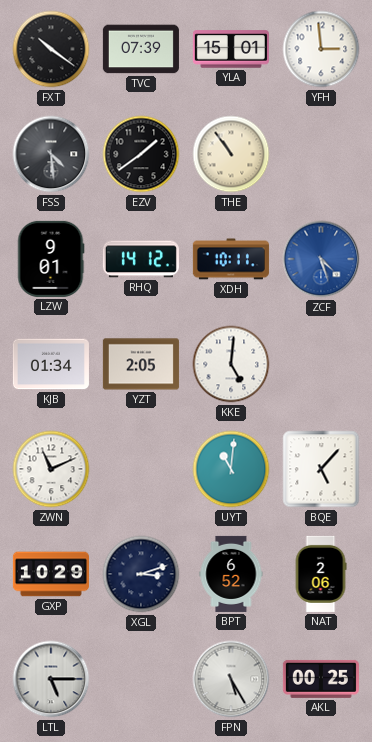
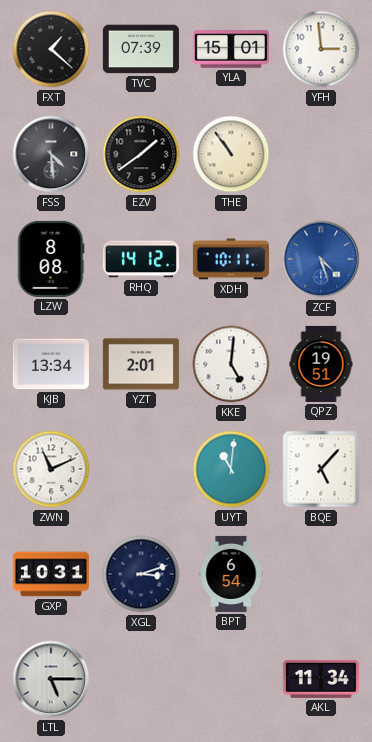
FXT: 10:21 -> 1:22 (51, 49)
LZW: 9:01 -> 8:08 (51, 259)
KJB: 01:34 -> 13:34 (51, 364)
YZT: 2:05 -> 2:01 (141, 364)
QPZ: none -> 19:51 (321, 364)
GXP: 10:29 -> 10:31 (51, 574)
BPT: 6:52 -> 6:54 (231, 574)
NAT: 2:06 -> none (321, 574)
FPN: 5:25 -> none (231, 679)
AKL: 00:25 -> 11:34 (321, 679)
